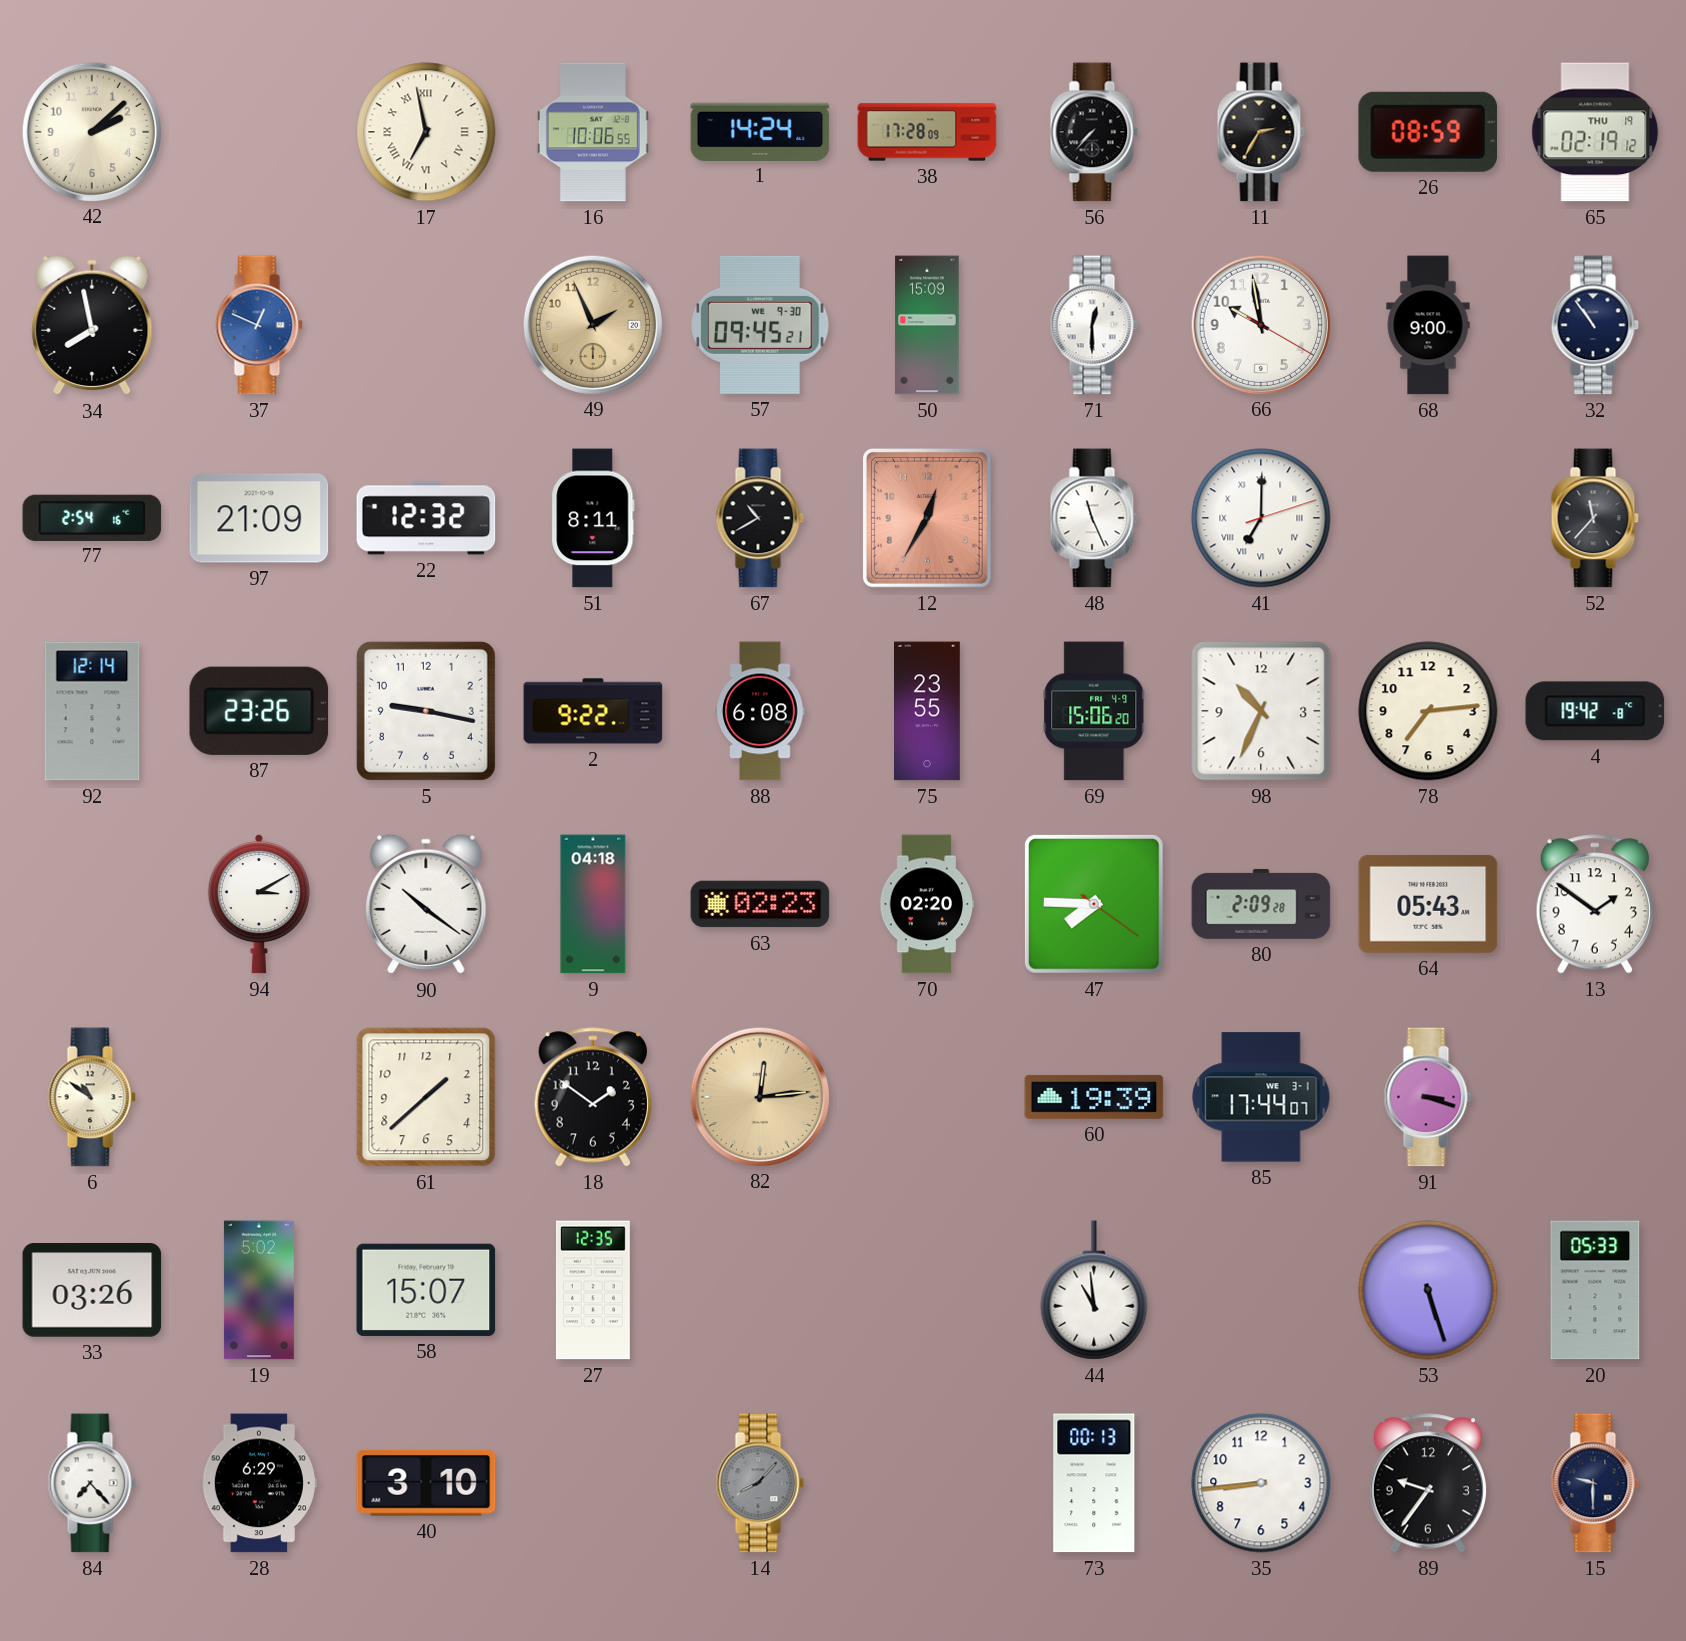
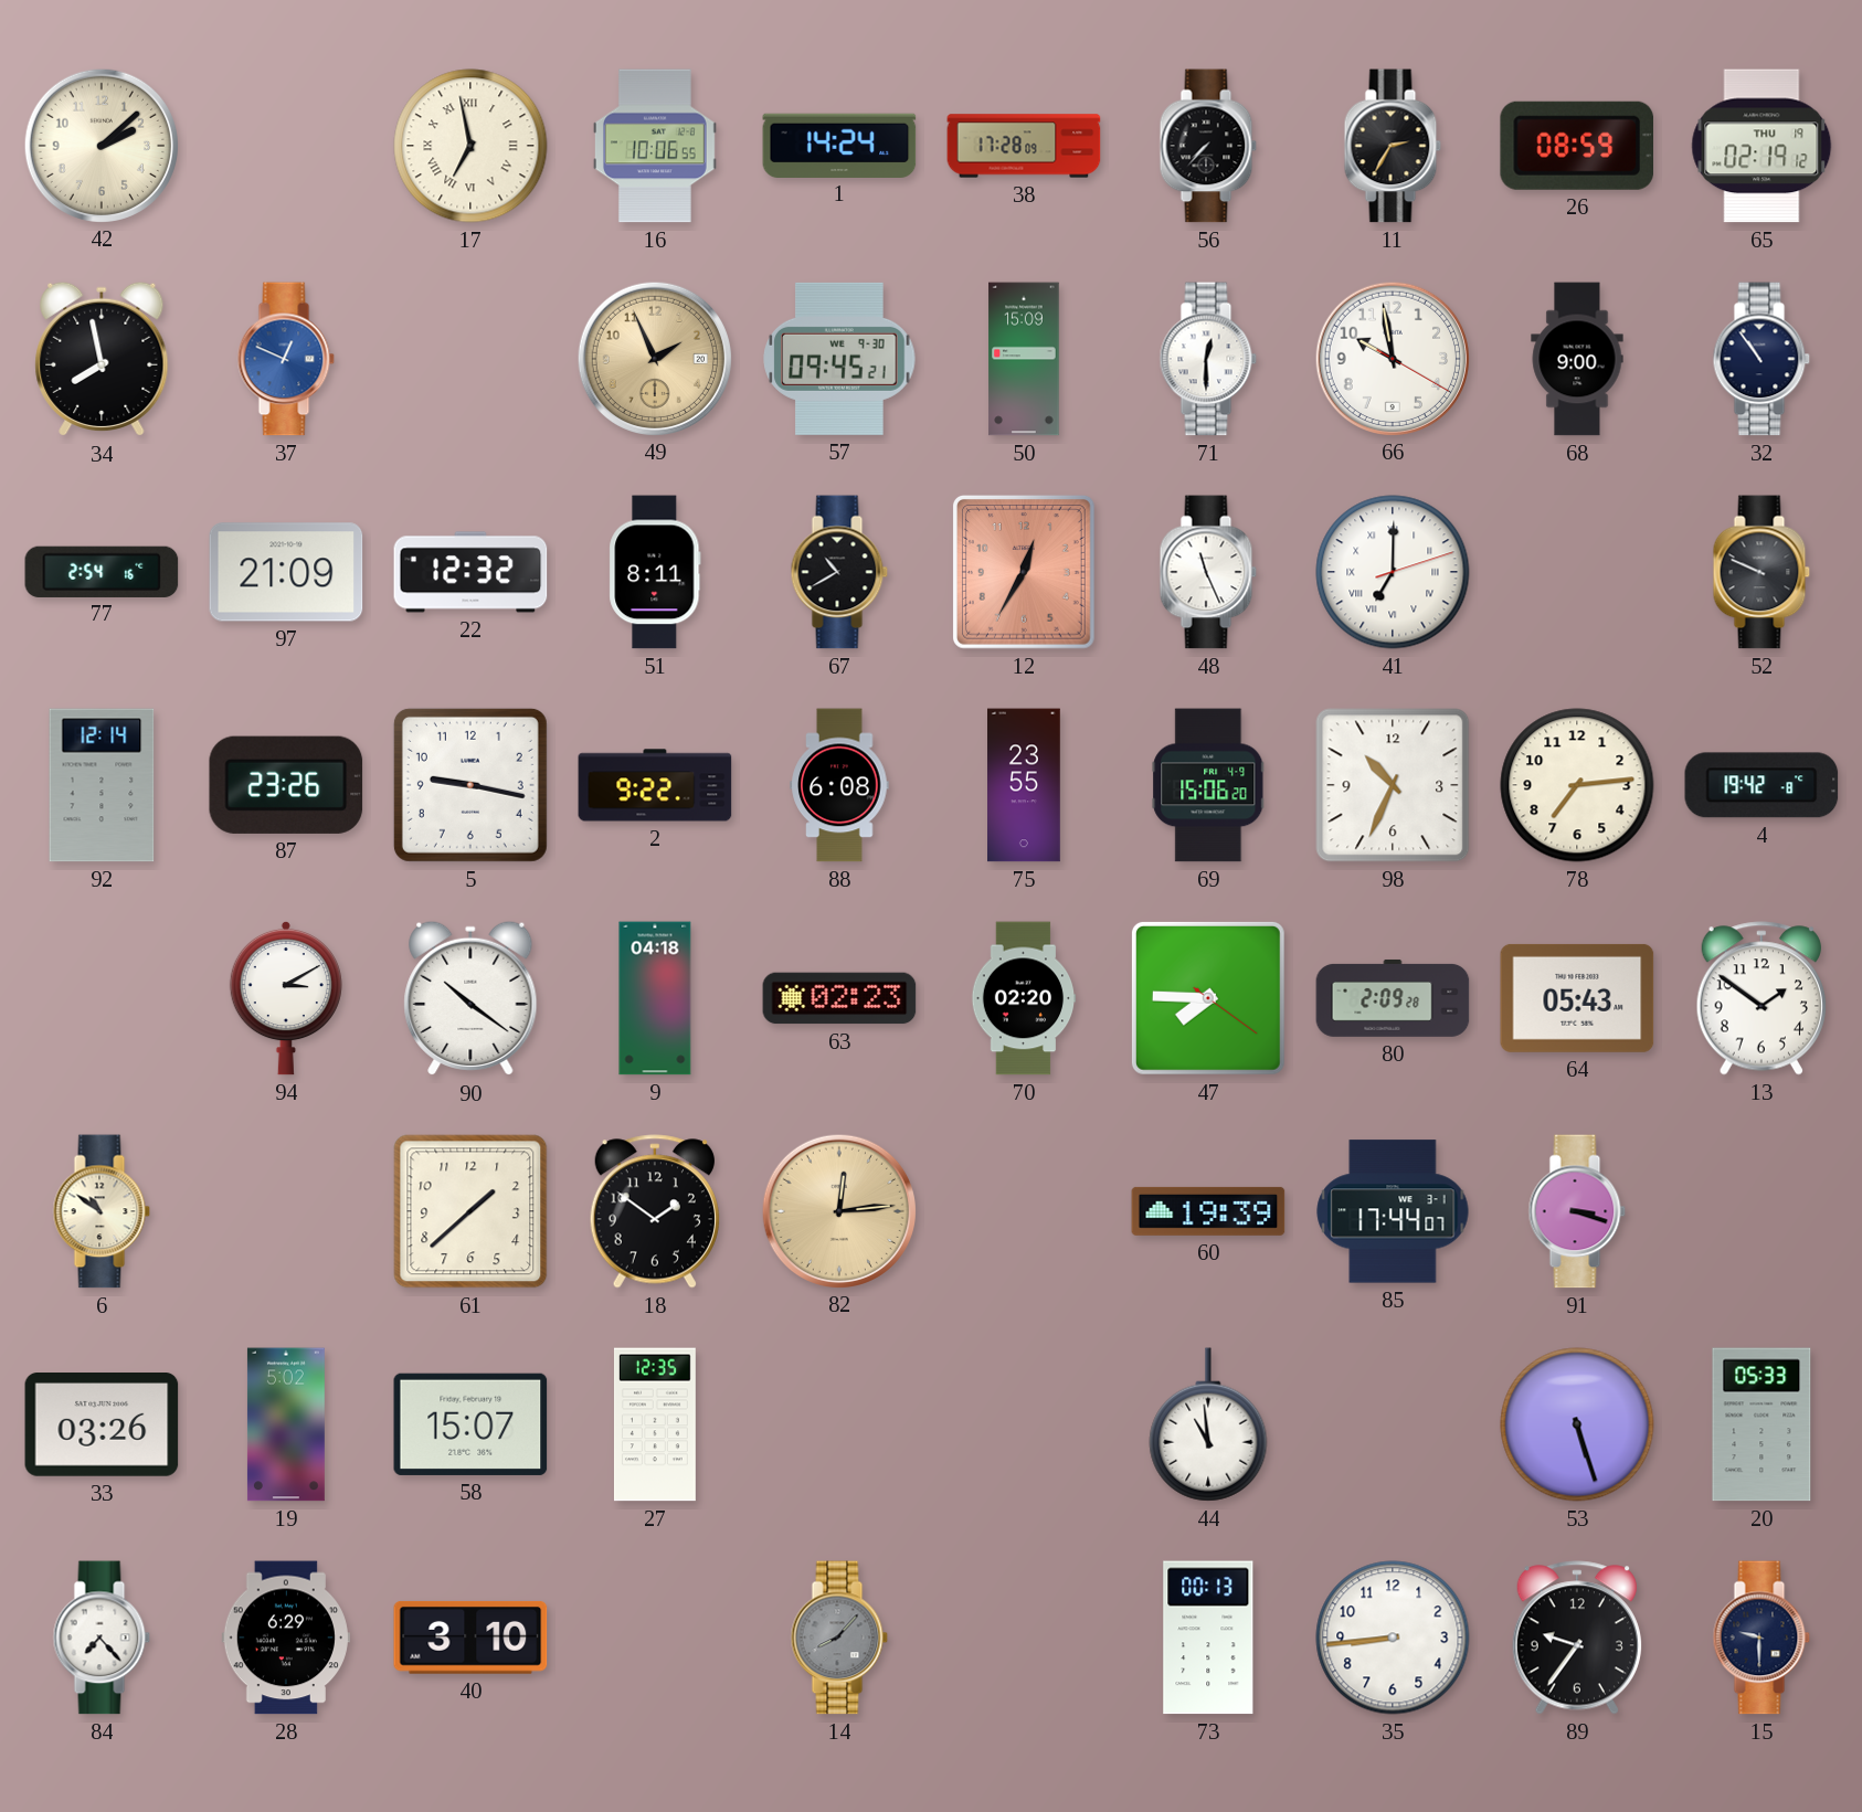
52: 11:37 -> 9:49 (1762, 572)
